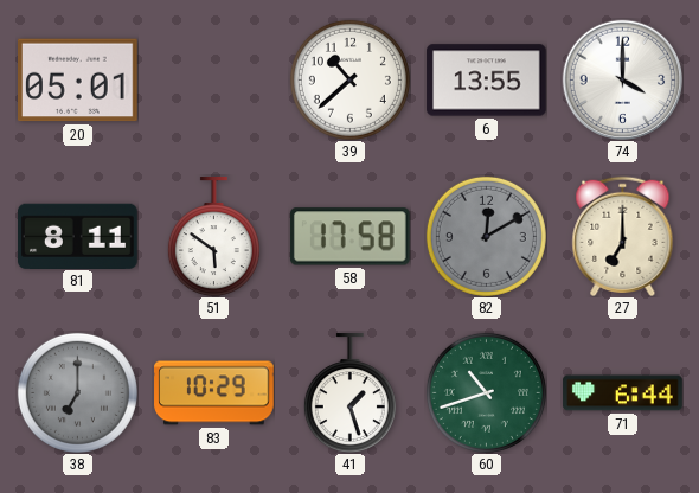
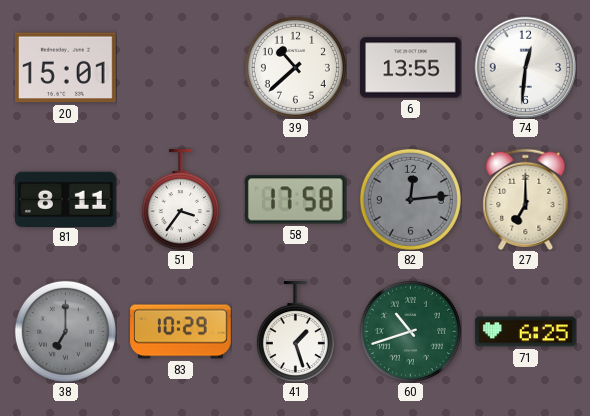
20: 05:01 -> 15:01 (66, 68)
74: 4:00 -> 12:31 (525, 67)
51: 5:51 -> 3:36 (180, 200)
82: 12:10 -> 12:14 (410, 199)
71: 6:44 -> 6:25 (526, 332)
